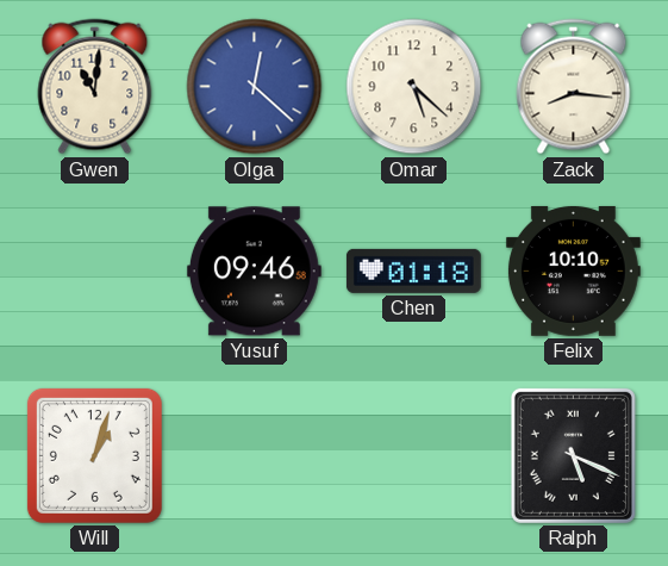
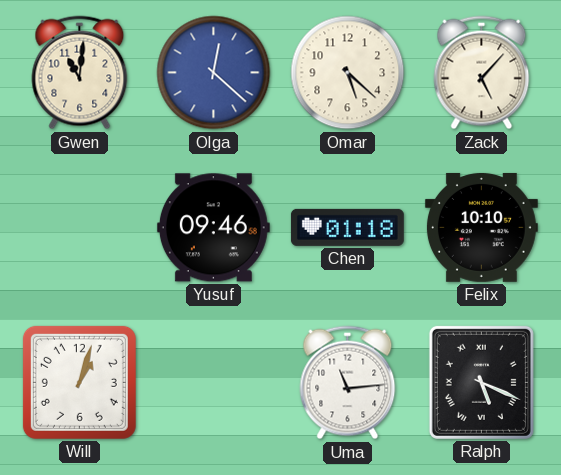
Zack: 8:16 -> 5:07 (482, 73)
Uma: none -> 11:14 (348, 383)
